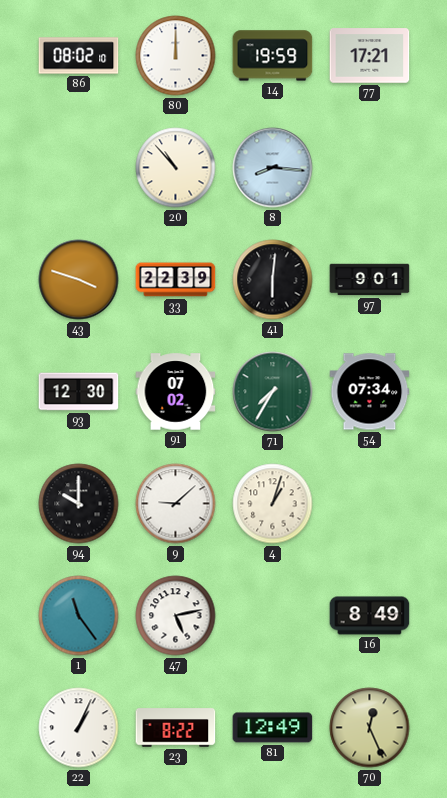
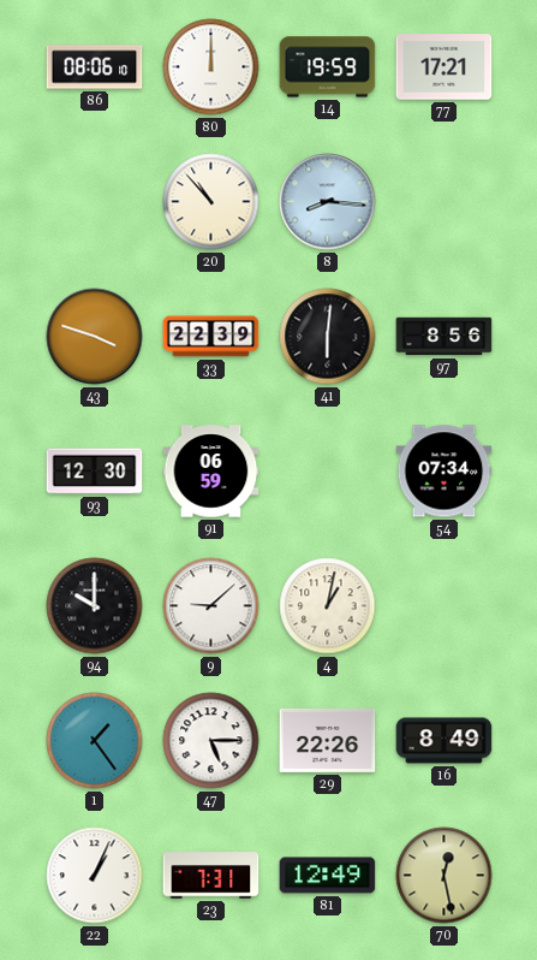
86: 08:02 -> 08:06 (95, 67)
97: 9:01 -> 8:56 (444, 337)
91: 07:02 -> 06:59 (211, 472)
71: 7:35 -> none (273, 392)
4: 1:03 -> 1:02 (328, 606)
1: 11:24 -> 1:24 (95, 741)
47: 5:13 -> 5:15 (211, 741)
29: none -> 22:26 (328, 740)
23: 8:22 -> 7:31 (211, 876)
70: 12:26 -> 12:28 (444, 876)
